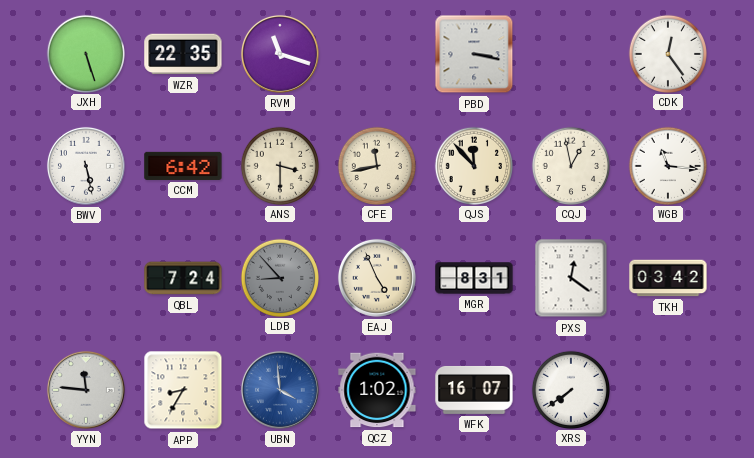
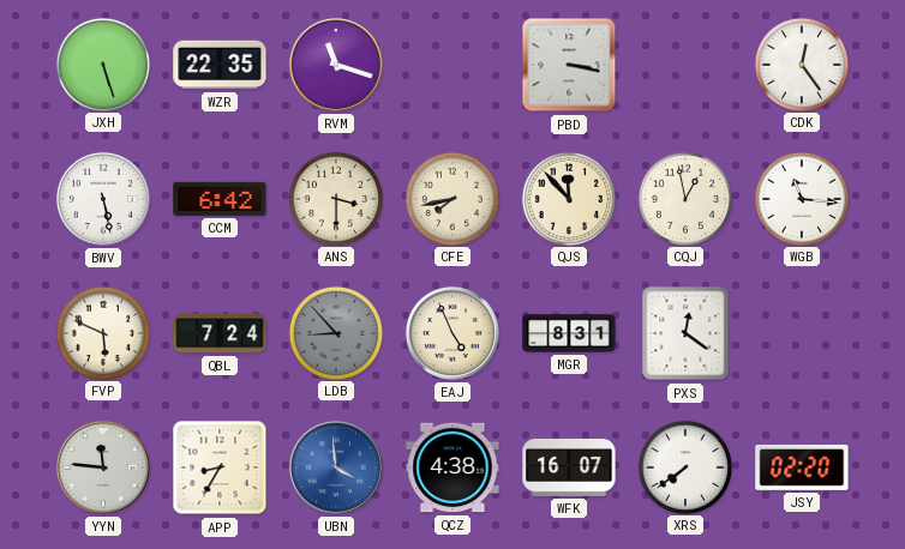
CFE: 11:43 -> 7:43 (451, 198)
FVP: none -> 5:49 (102, 332)
TKH: 03:42 -> none (668, 278)
QCZ: 1:02 -> 4:38 (452, 467)
JSY: none -> 02:20 (802, 467)
